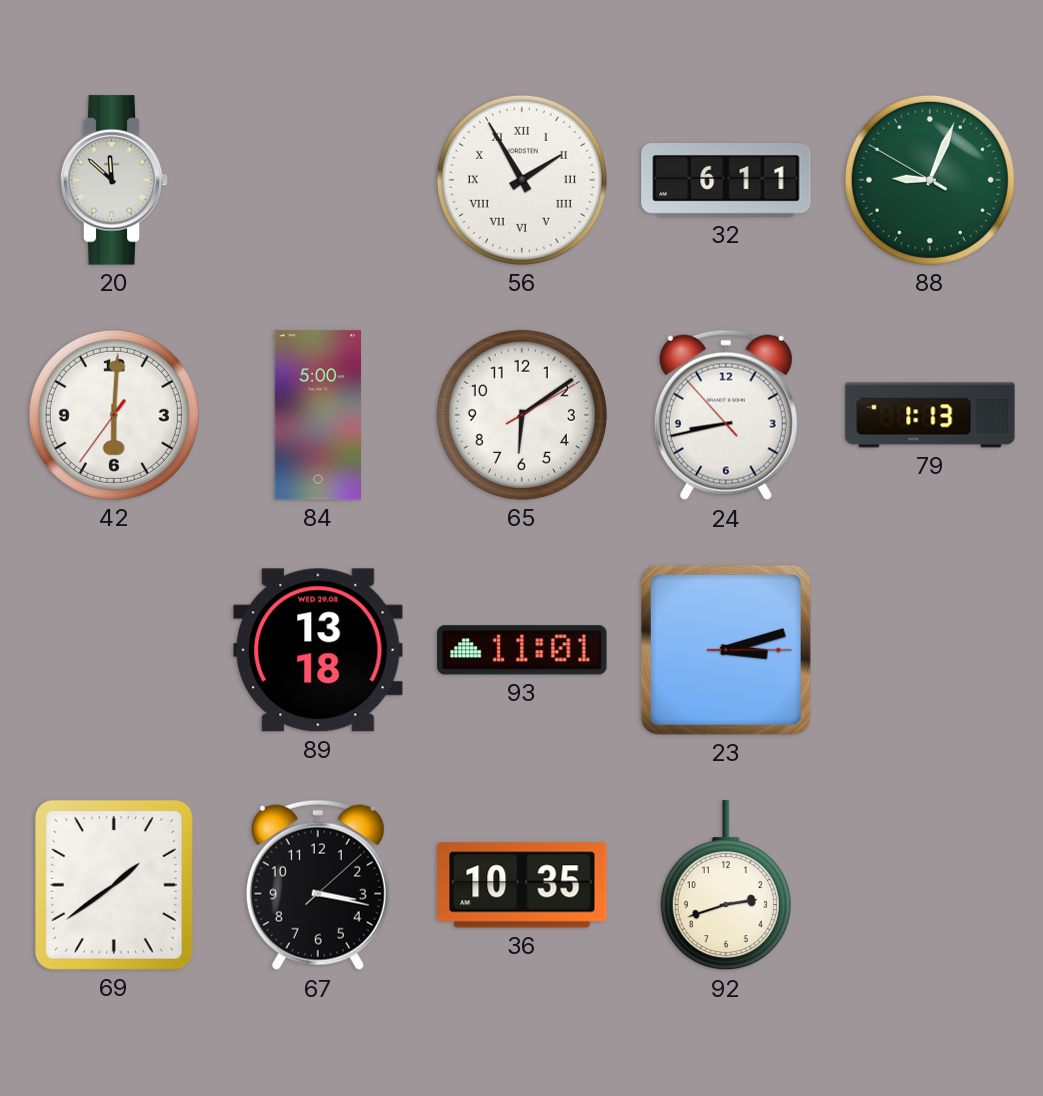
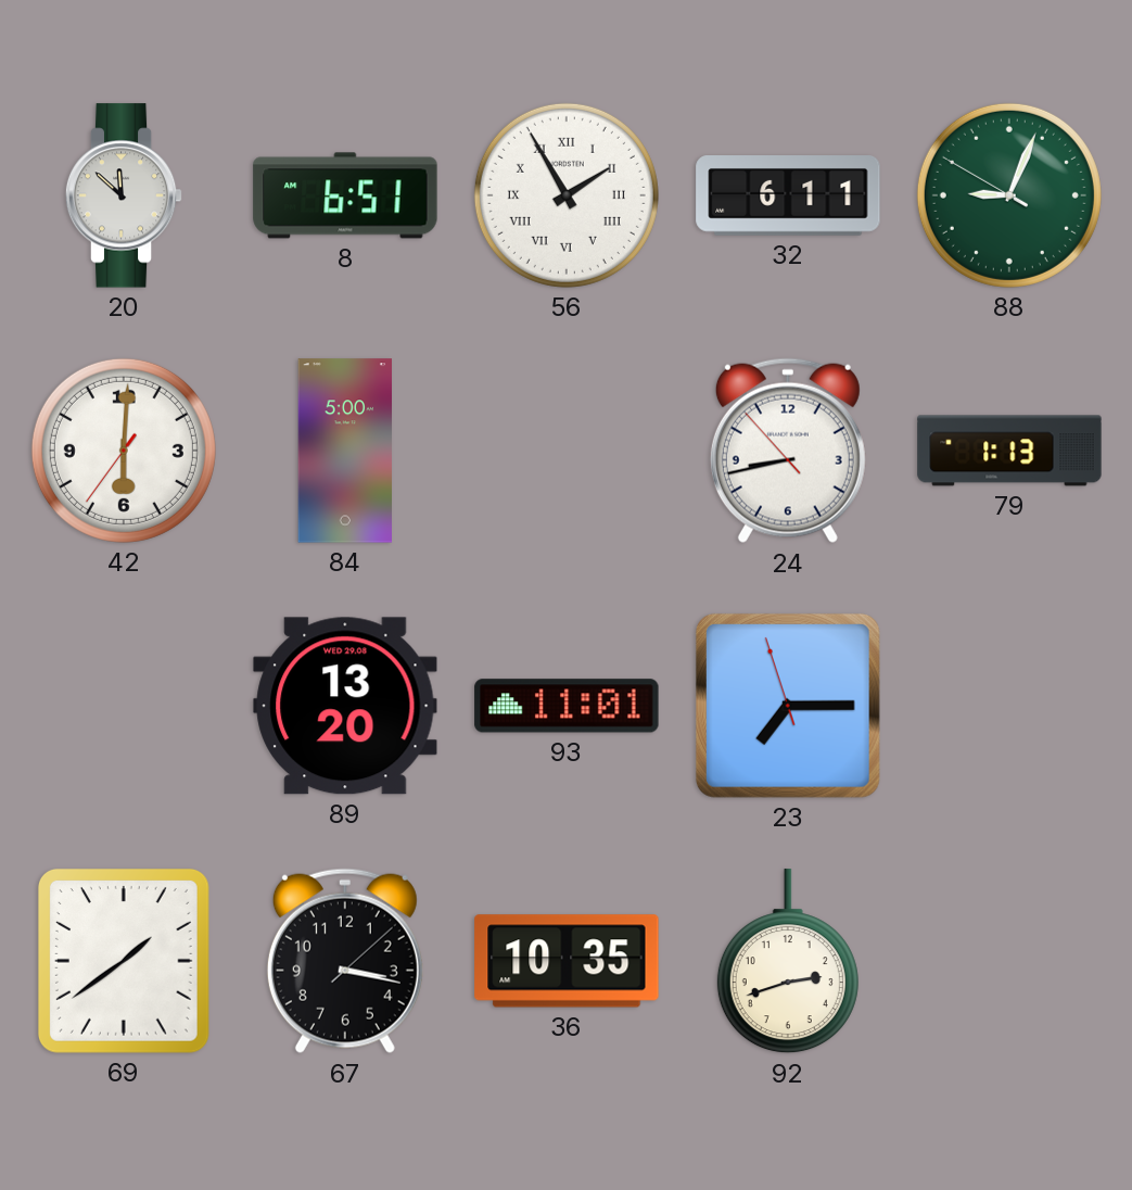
8: none -> 6:51 (345, 195)
65: 6:09 -> none (522, 415)
89: 13:18 -> 13:20 (345, 706)
23: 3:12 -> 7:14 (788, 706)
